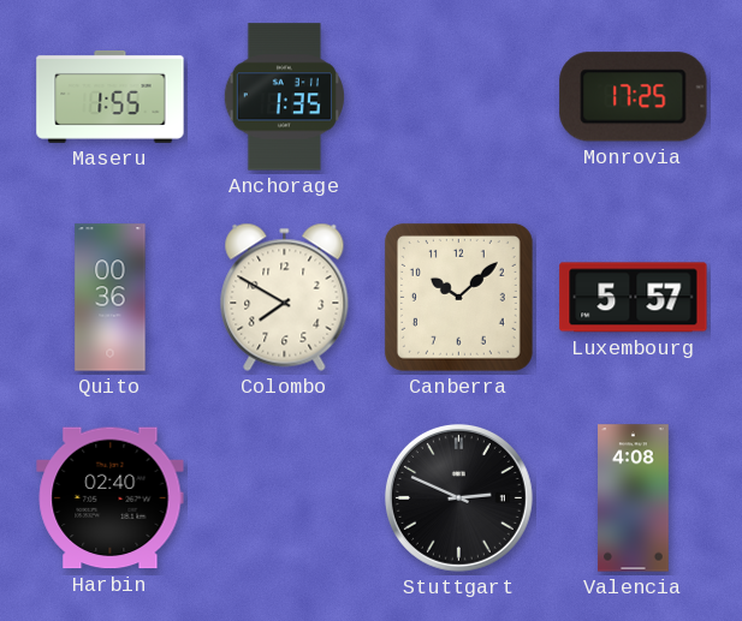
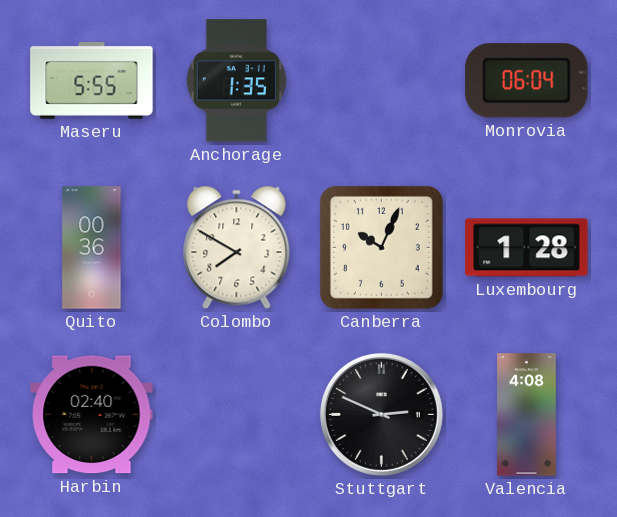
Maseru: 1:55 -> 5:55 (92, 81)
Monrovia: 17:25 -> 06:04 (527, 81)
Canberra: 10:08 -> 10:04 (381, 247)
Luxembourg: 5:57 -> 1:28 (527, 248)
